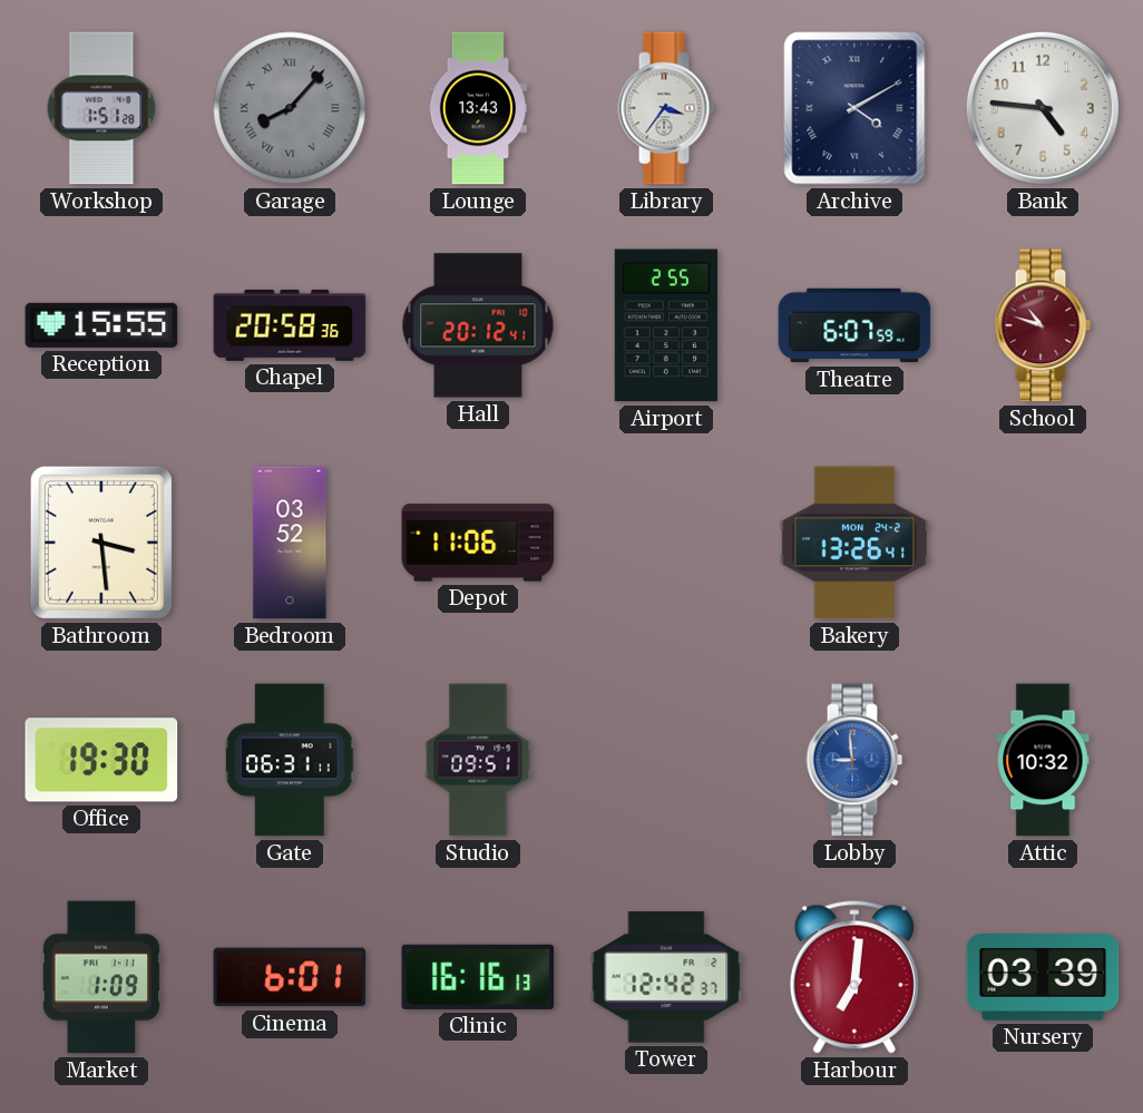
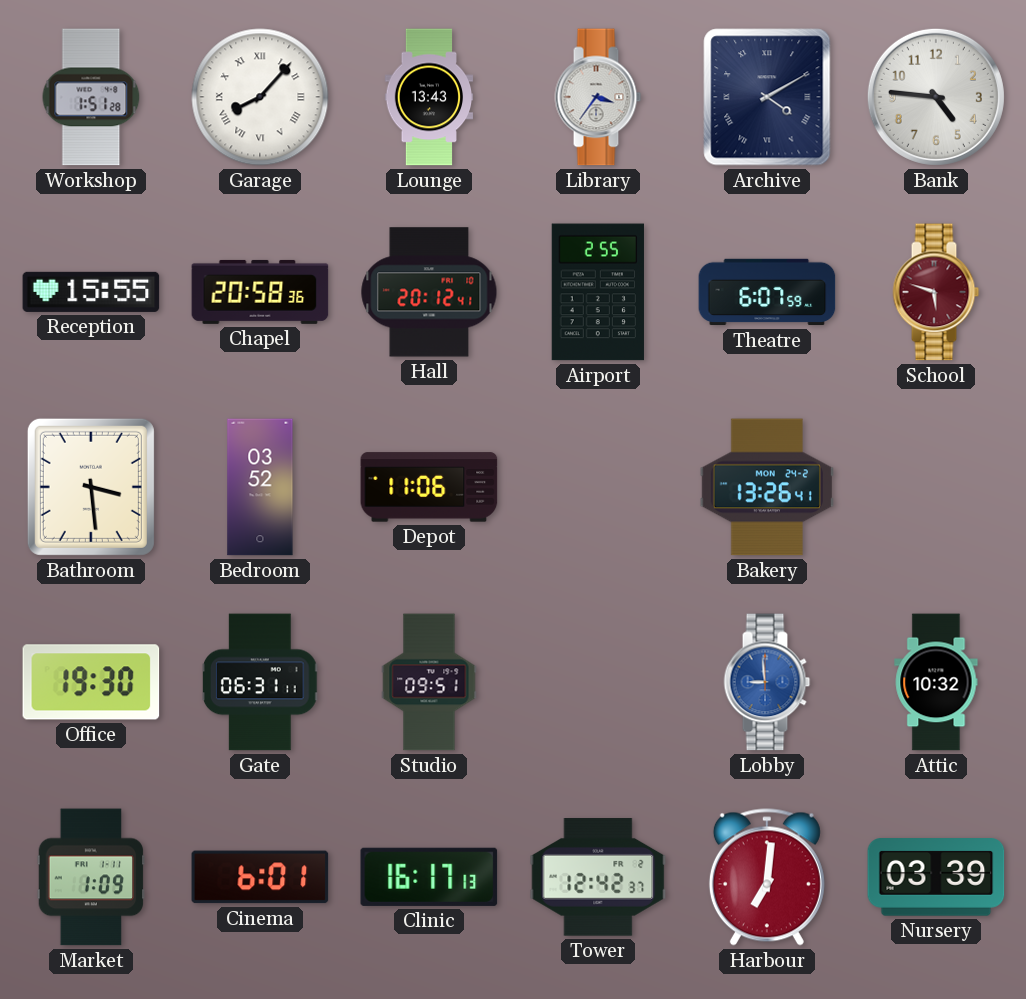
Garage dial: grey -> white (260, 97)
School: 10:48 -> 5:48 (936, 292)
Clinic: 16:16 -> 16:17 (429, 877)
